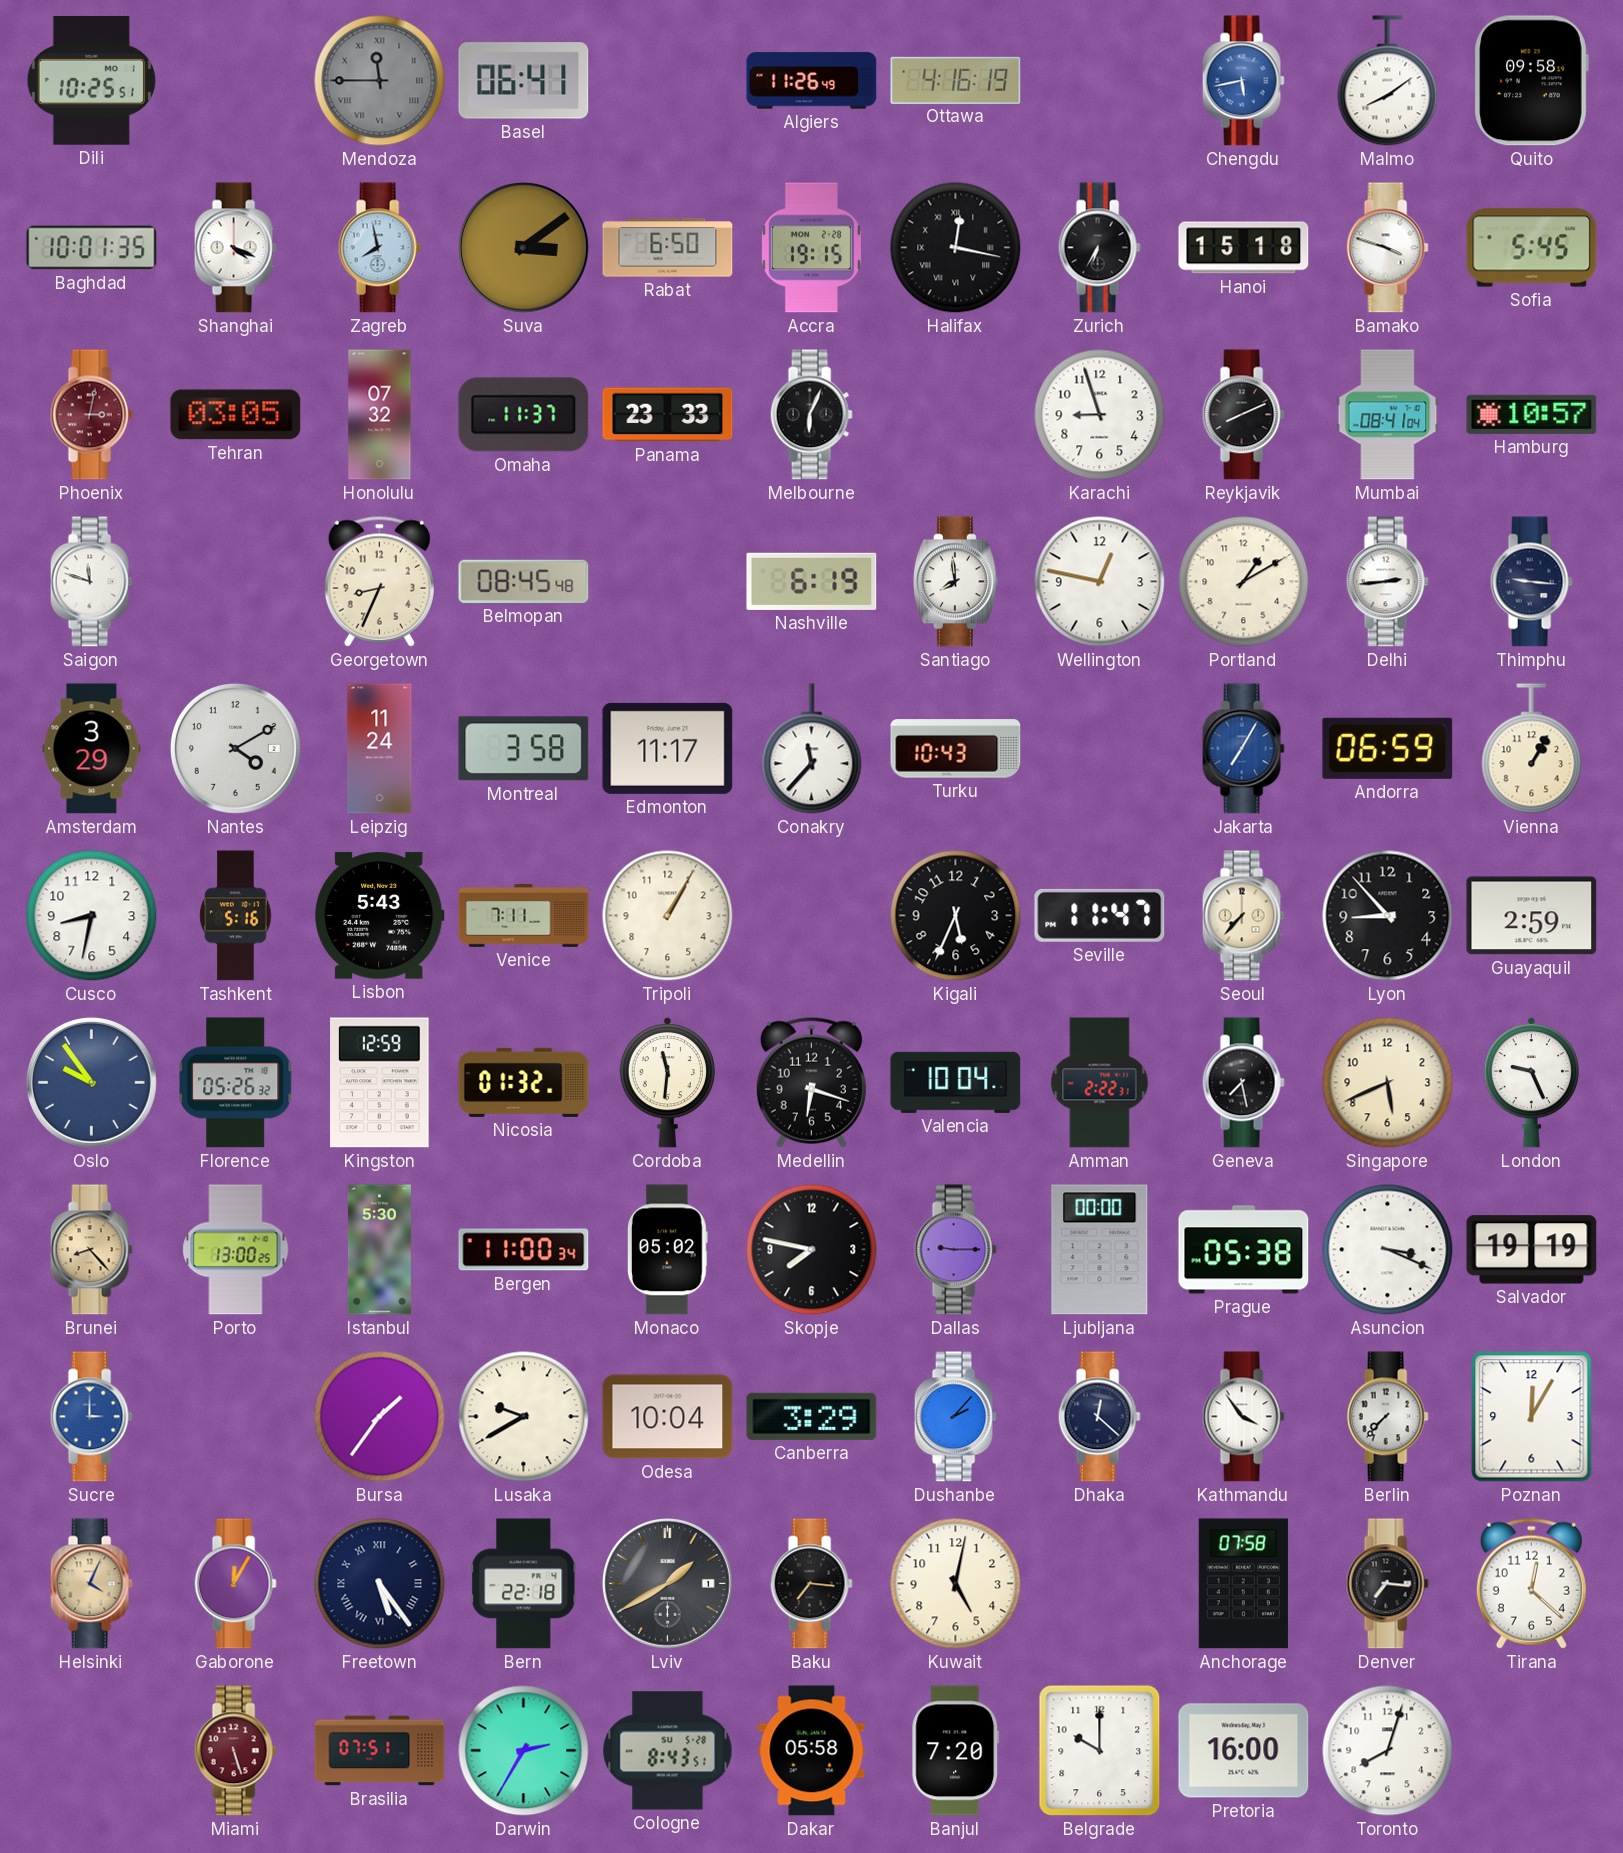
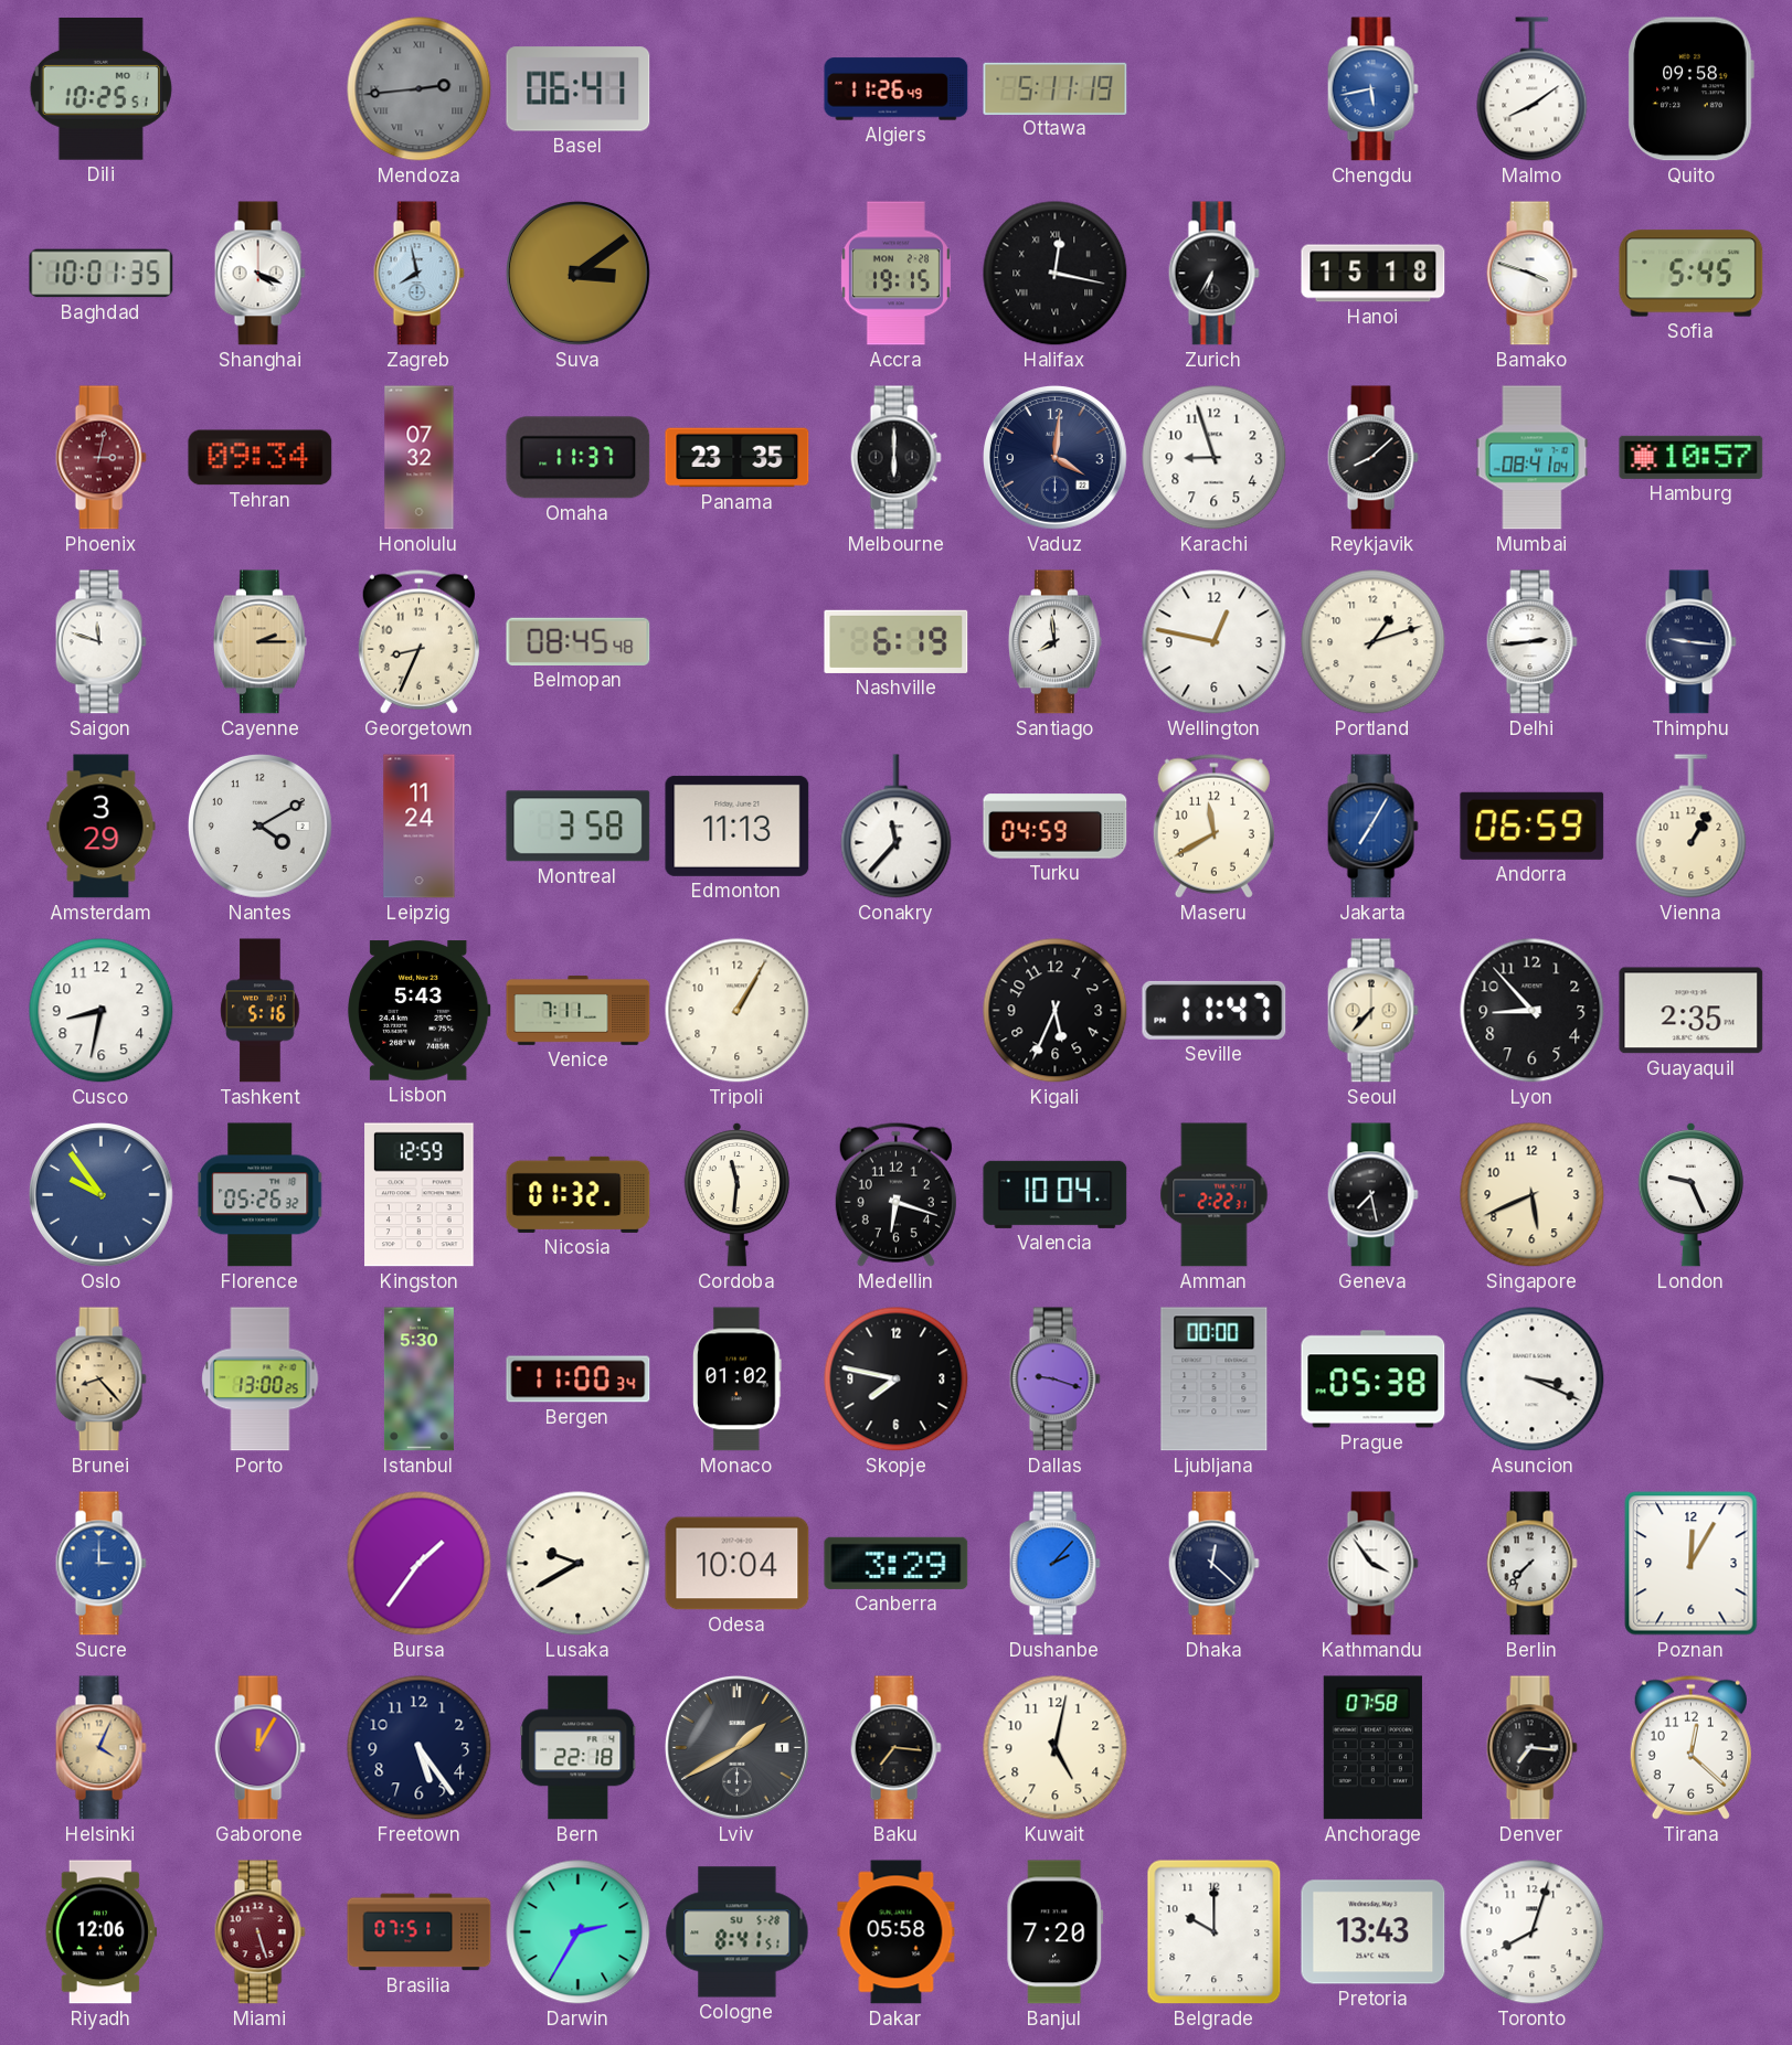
Mendoza: 11:45 -> 2:44 (420, 89)
Ottawa: 4:16 -> 5:11 (1056, 88)
Rabat: 6:50 -> none (668, 248)
Tehran: 03:05 -> 09:34 (261, 458)
Panama: 23:33 -> 23:35 (738, 458)
Melbourne: 6:04 -> 6:00 (895, 458)
Vaduz: none -> 4:01 (1054, 457)
Reykjavik: 8:11 -> 8:08 (1372, 458)
Cayenne: none -> 2:15 (259, 642)
Portland: 1:10 -> 1:12 (1374, 642)
Edmonton: 11:17 -> 11:13 (738, 826)
Turku: 10:43 -> 04:59 (1056, 827)
Maseru: none -> 11:40 (1213, 826)
Guayaquil: 2:59 -> 2:35 (1692, 1011)
Monaco: 05:02 -> 01:02 (738, 1380)
Dallas: 9:15 -> 9:18 (1054, 1380)
Salvador: 19:19 -> none (1532, 1250)
Freetown numerals: Roman -> Arabic (420, 1748)
Riyadh: none -> 12:06 (100, 1932)
Cologne: 8:43 -> 8:41 (738, 1932)
Pretoria: 16:00 -> 13:43 (1374, 1932)
